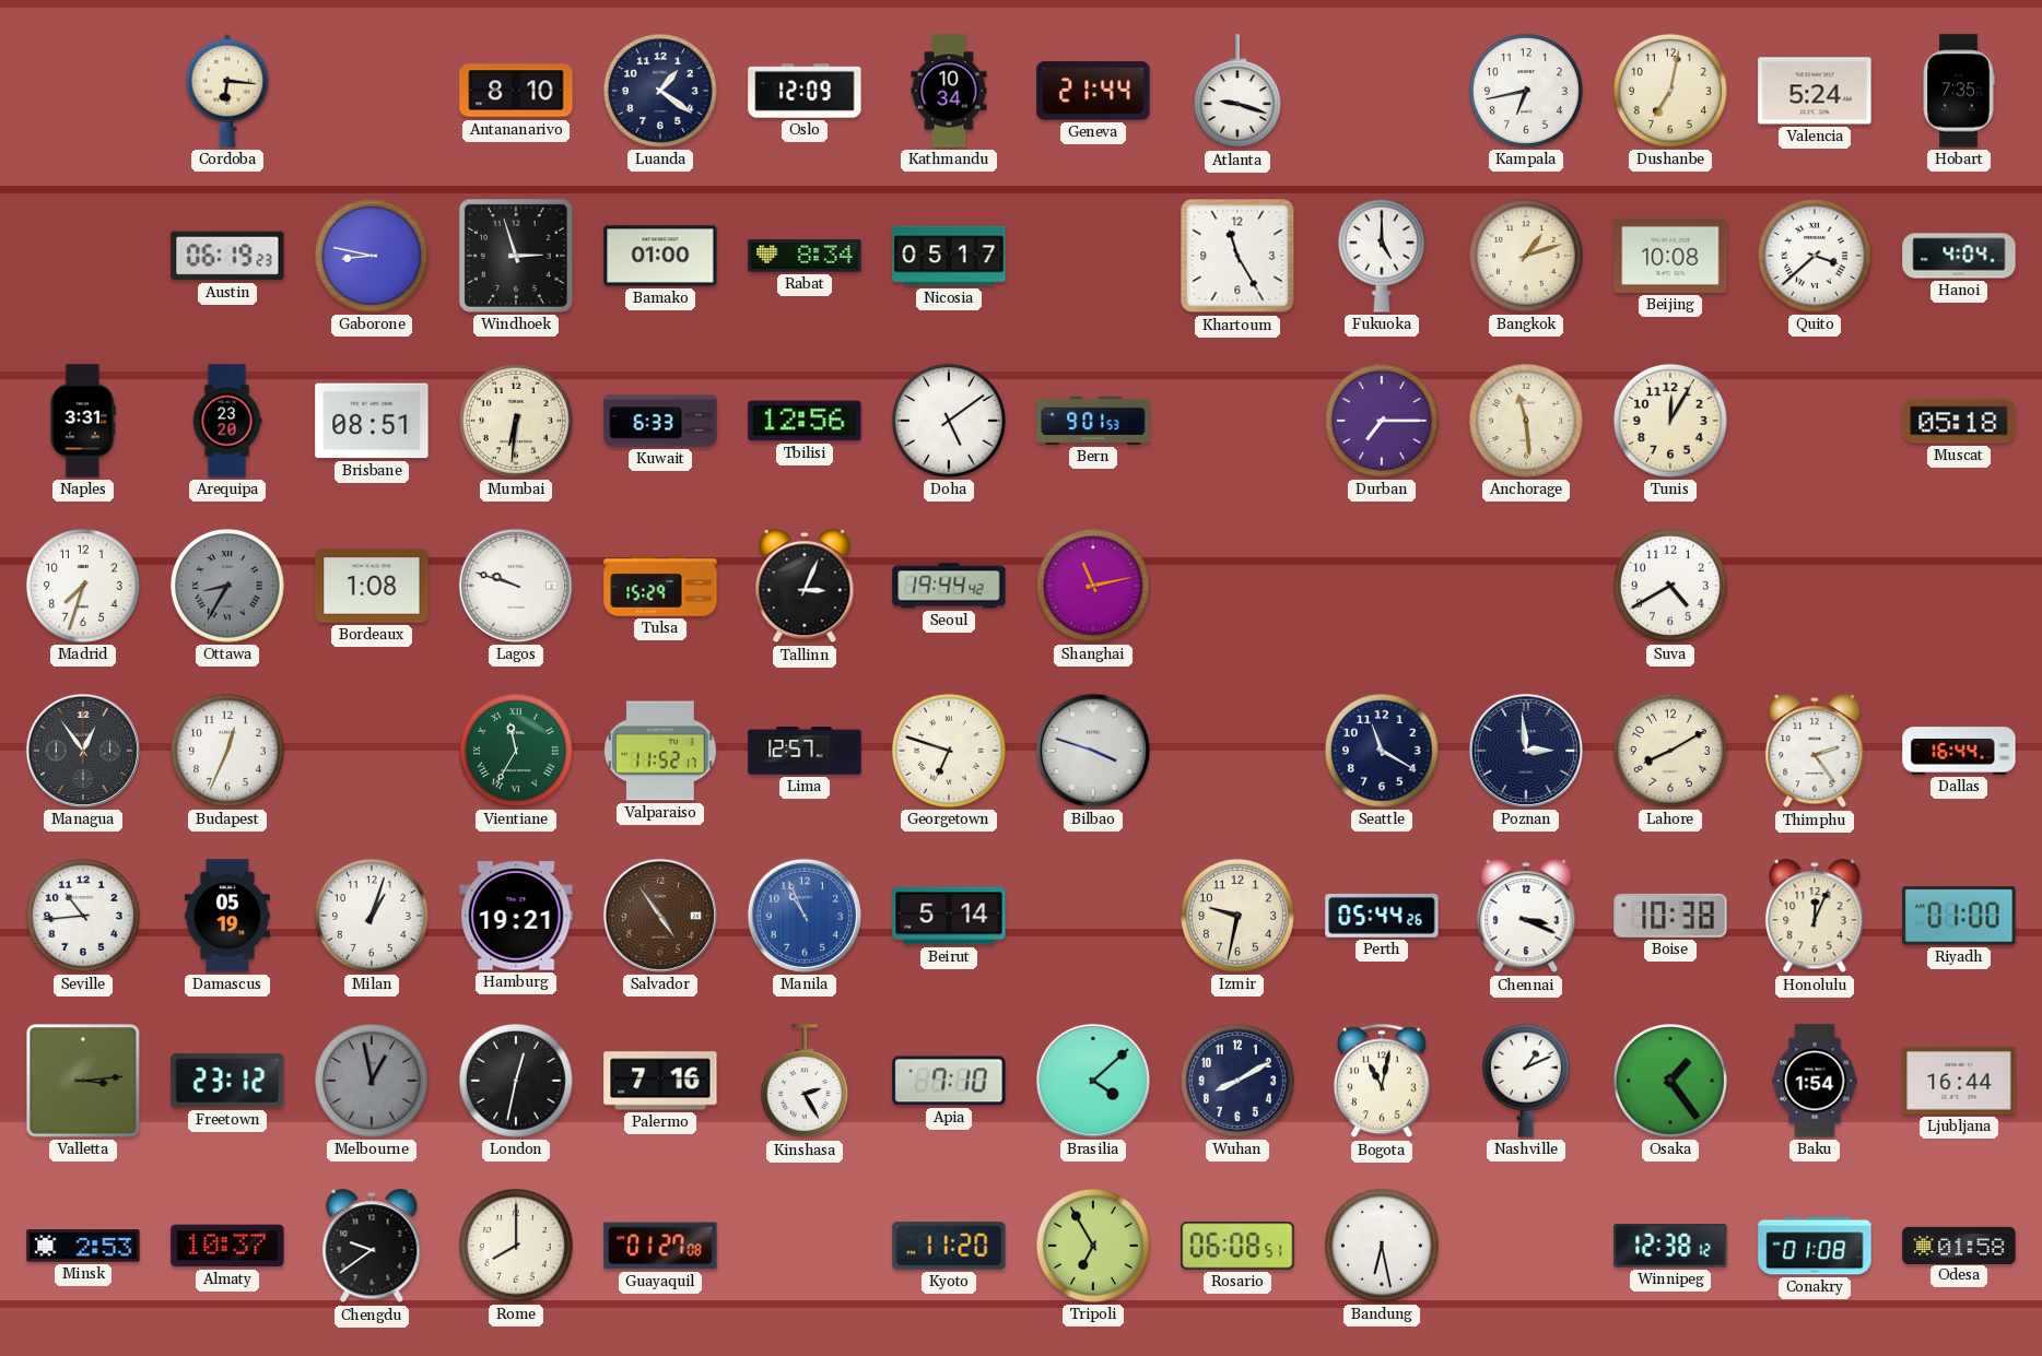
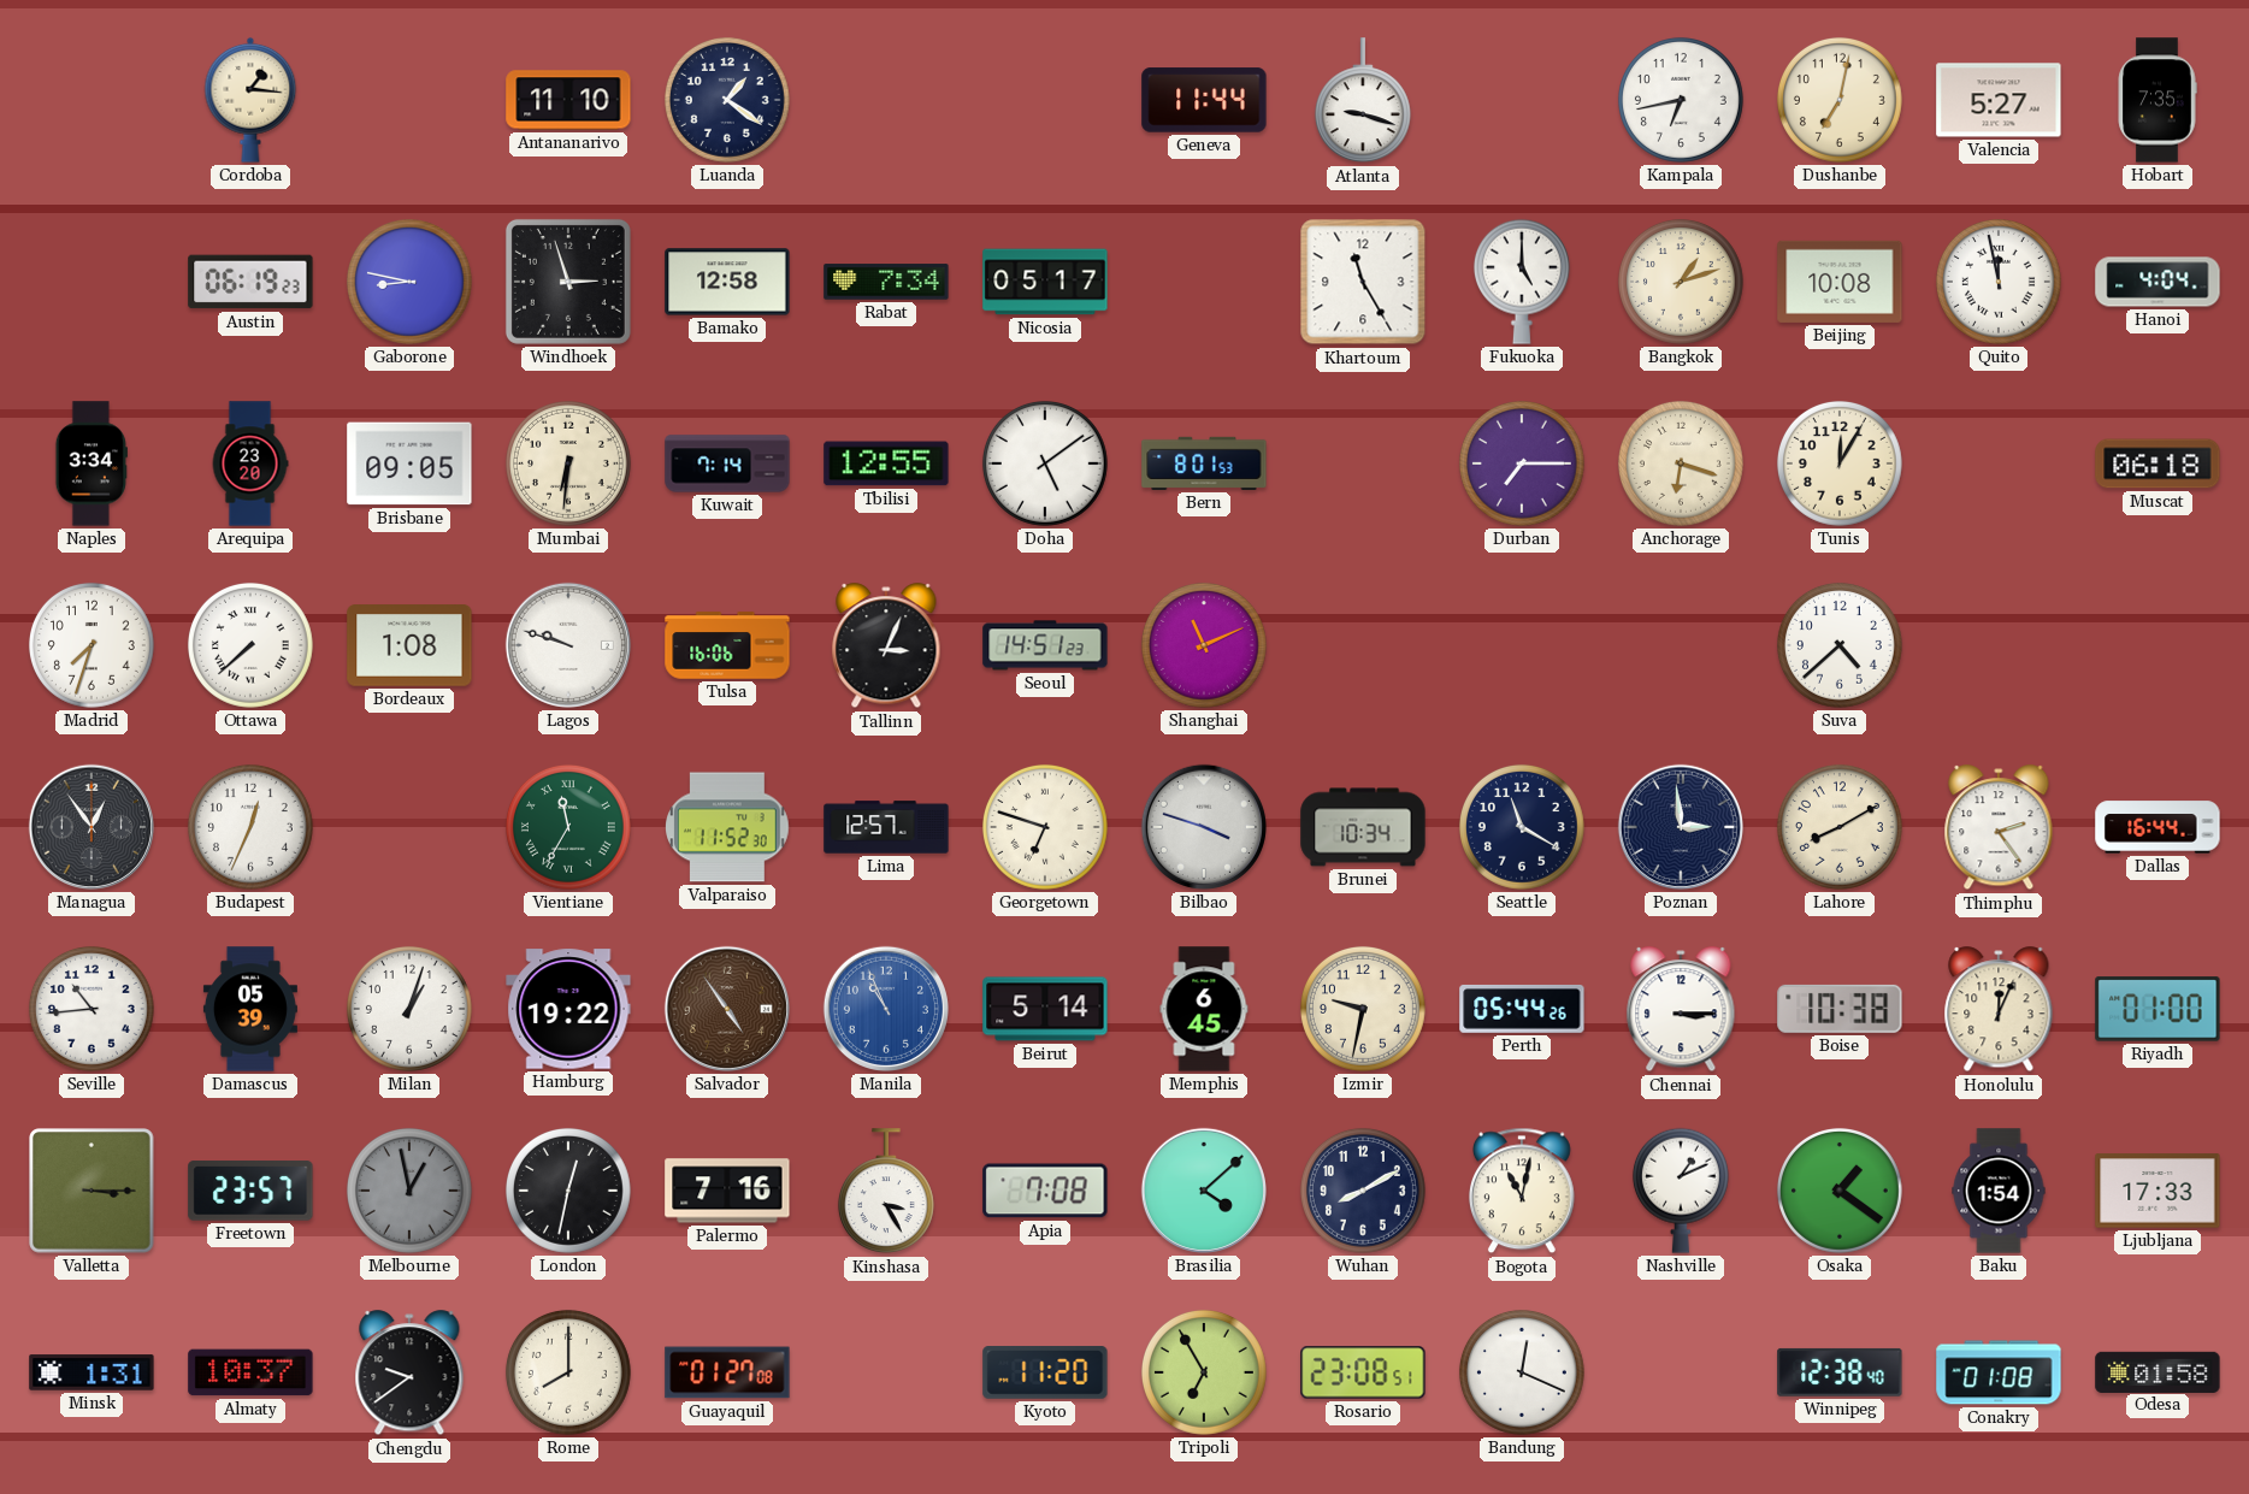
Cordoba: 6:16 -> 1:16 (250, 100)
Antananarivo: 8:10 -> 11:10 (568, 100)
Oslo: 12:09 -> none (805, 91)
Kathmandu: 10:34 -> none (949, 91)
Geneva: 21:44 -> 11:44 (1204, 100)
Valencia: 5:24 -> 5:27 (1999, 100)
Bamako: 01:00 -> 12:58 (727, 282)
Rabat: 8:34 -> 7:34 (886, 282)
Quito: 3:38 -> 11:58 (1999, 282)
Naples: 3:31 -> 3:34 (92, 463)
Brisbane: 08:51 -> 09:05 (409, 463)
Kuwait: 6:33 -> 7:14 (727, 463)
Tbilisi: 12:56 -> 12:55 (886, 463)
Bern: 9:01 -> 8:01 (1204, 463)
Anchorage: 11:29 -> 6:18 (1681, 463)
Muscat: 05:18 -> 06:18 (2157, 463)
Ottawa: 8:35 -> 7:38 (250, 645)
Ottawa dial: grey -> white (250, 645)
Tulsa: 15:29 -> 16:06 (727, 645)
Seoul: 19:44 -> 14:51 (1045, 645)
Shanghai: 11:13 -> 11:11 (1204, 645)
Suva: 4:40 -> 4:38 (1840, 645)
Valparaiso: 11:52:17 -> 11:52:30 (728, 827)
Brunei: none -> 10:34 (1363, 827)
Damascus: 05:19 -> 05:39 (250, 1009)
Hamburg: 19:21 -> 19:22 (568, 1009)
Memphis: none -> 6:45 (1204, 1009)
Chennai: 3:19 -> 3:15 (1681, 1010)
Valletta: 3:14 -> 3:15 (92, 1191)
Freetown: 23:12 -> 23:57 (250, 1191)
Kinshasa: 2:25 -> 3:25 (886, 1192)
Apia: 7:10 -> 7:08 (1045, 1191)
Osaka: 1:24 -> 1:21 (1840, 1191)
Ljubljana: 16:44 -> 17:33 (2157, 1191)
Minsk: 2:53 -> 1:31 (92, 1372)
Rosario: 06:08 -> 23:08 (1363, 1372)
Bandung: 6:28 -> 12:19 (1522, 1372)
Winnipeg: 12:38:12 -> 12:38:40 (1840, 1372)
